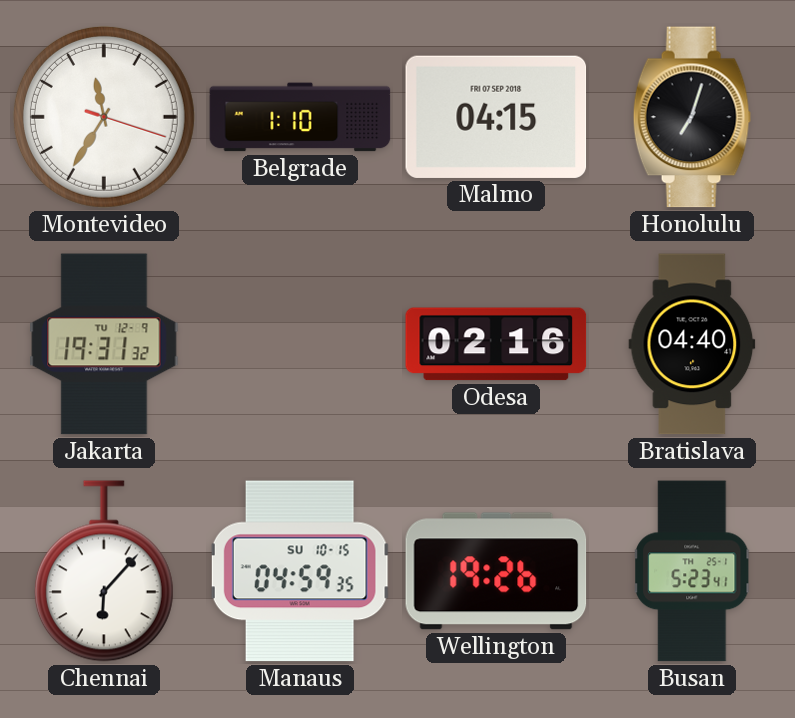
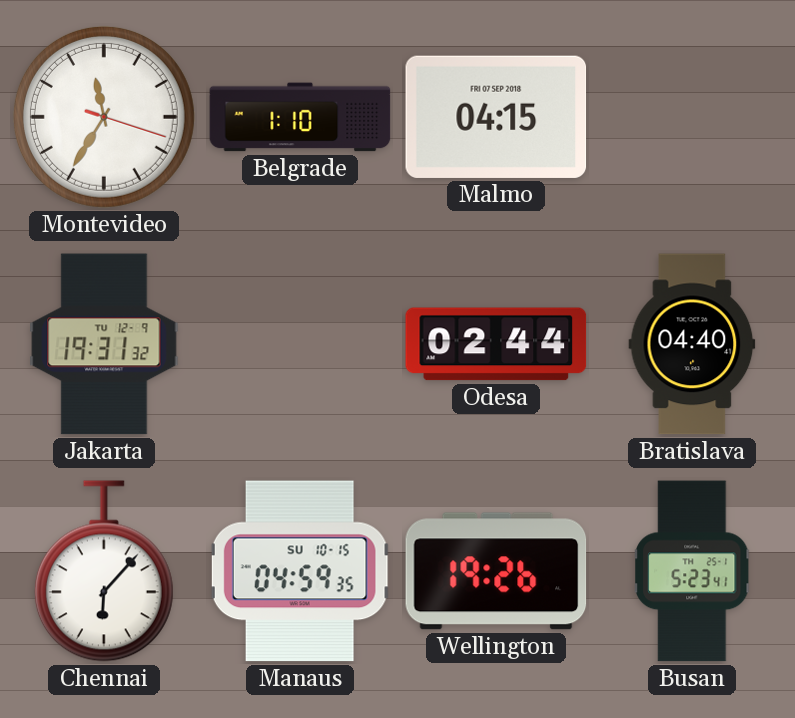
Honolulu: 7:03 -> none (692, 117)
Odesa: 02:16 -> 02:44 (496, 344)
